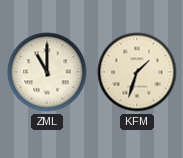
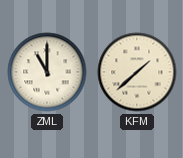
KFM: 1:33 -> 1:38 (137, 72)
